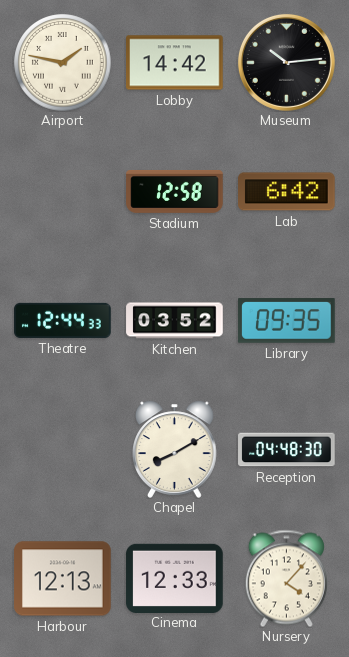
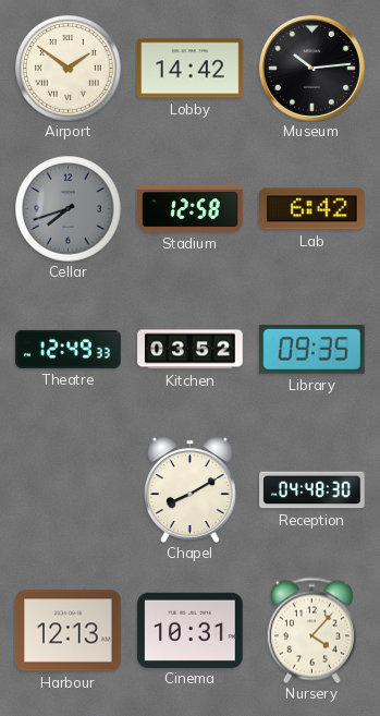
Airport: 1:47 -> 1:51 (69, 69)
Cellar: none -> 7:42 (69, 209)
Theatre: 12:44 -> 12:49 (69, 349)
Cinema: 12:33 -> 10:31 (191, 630)
